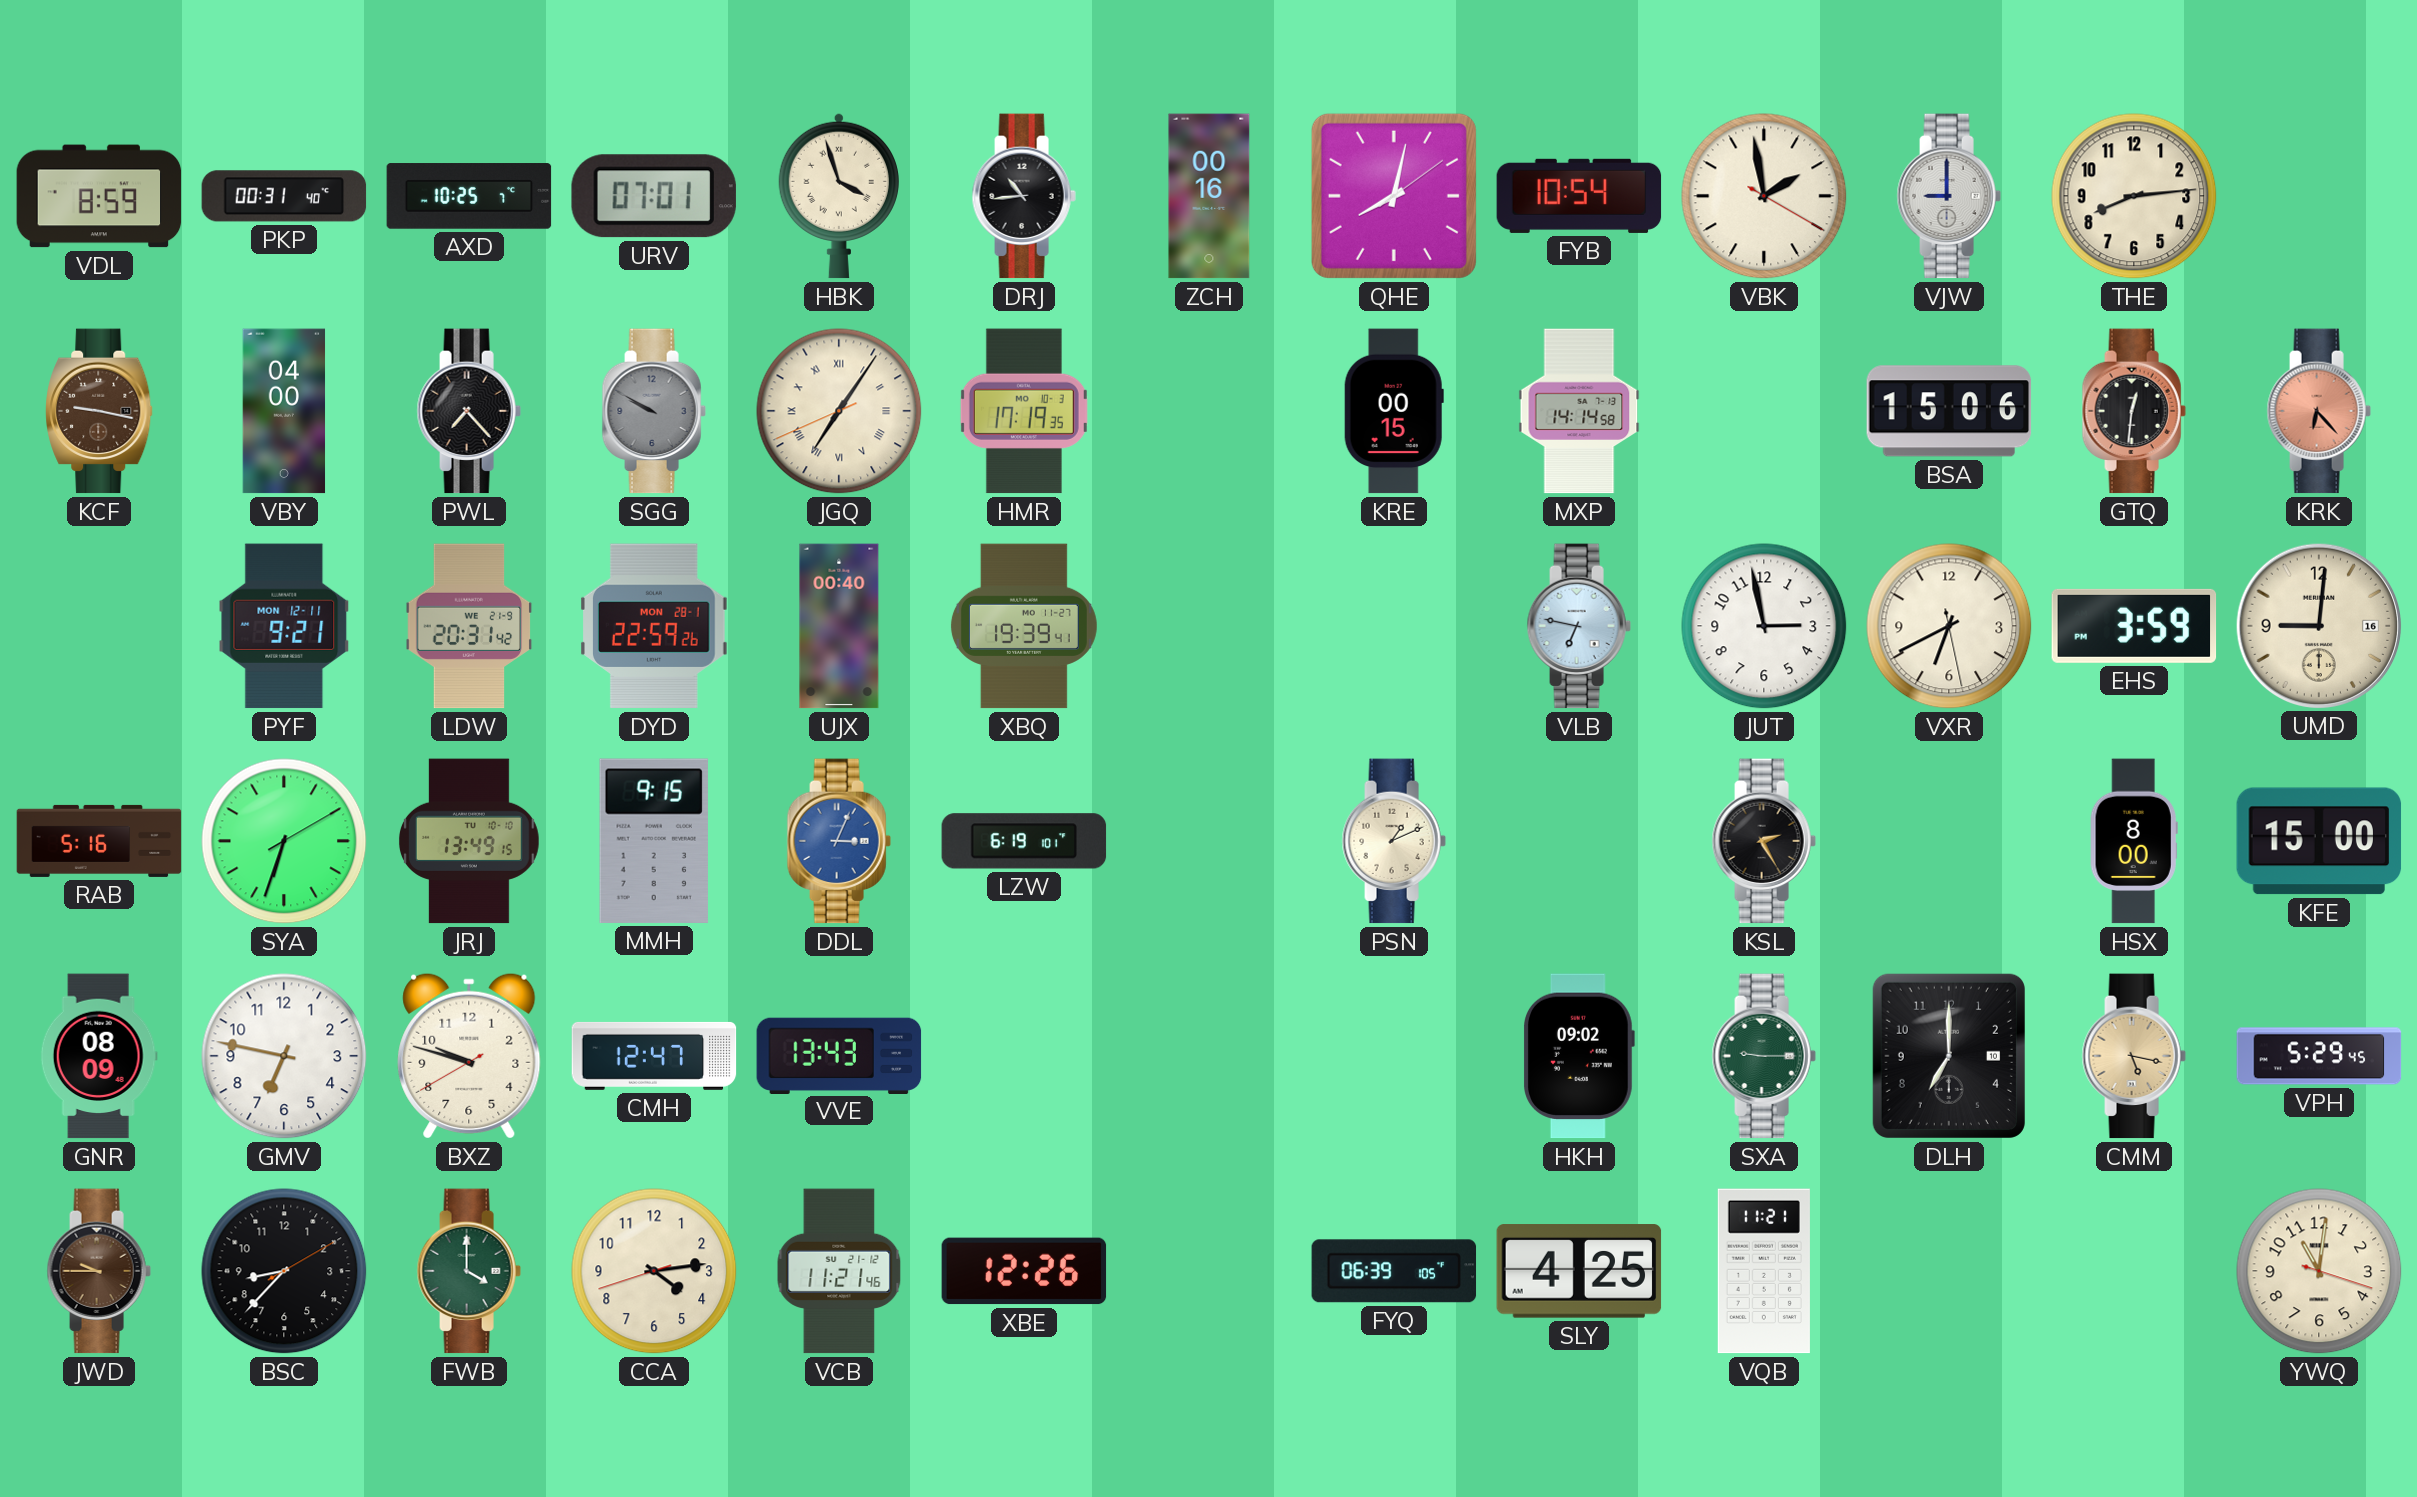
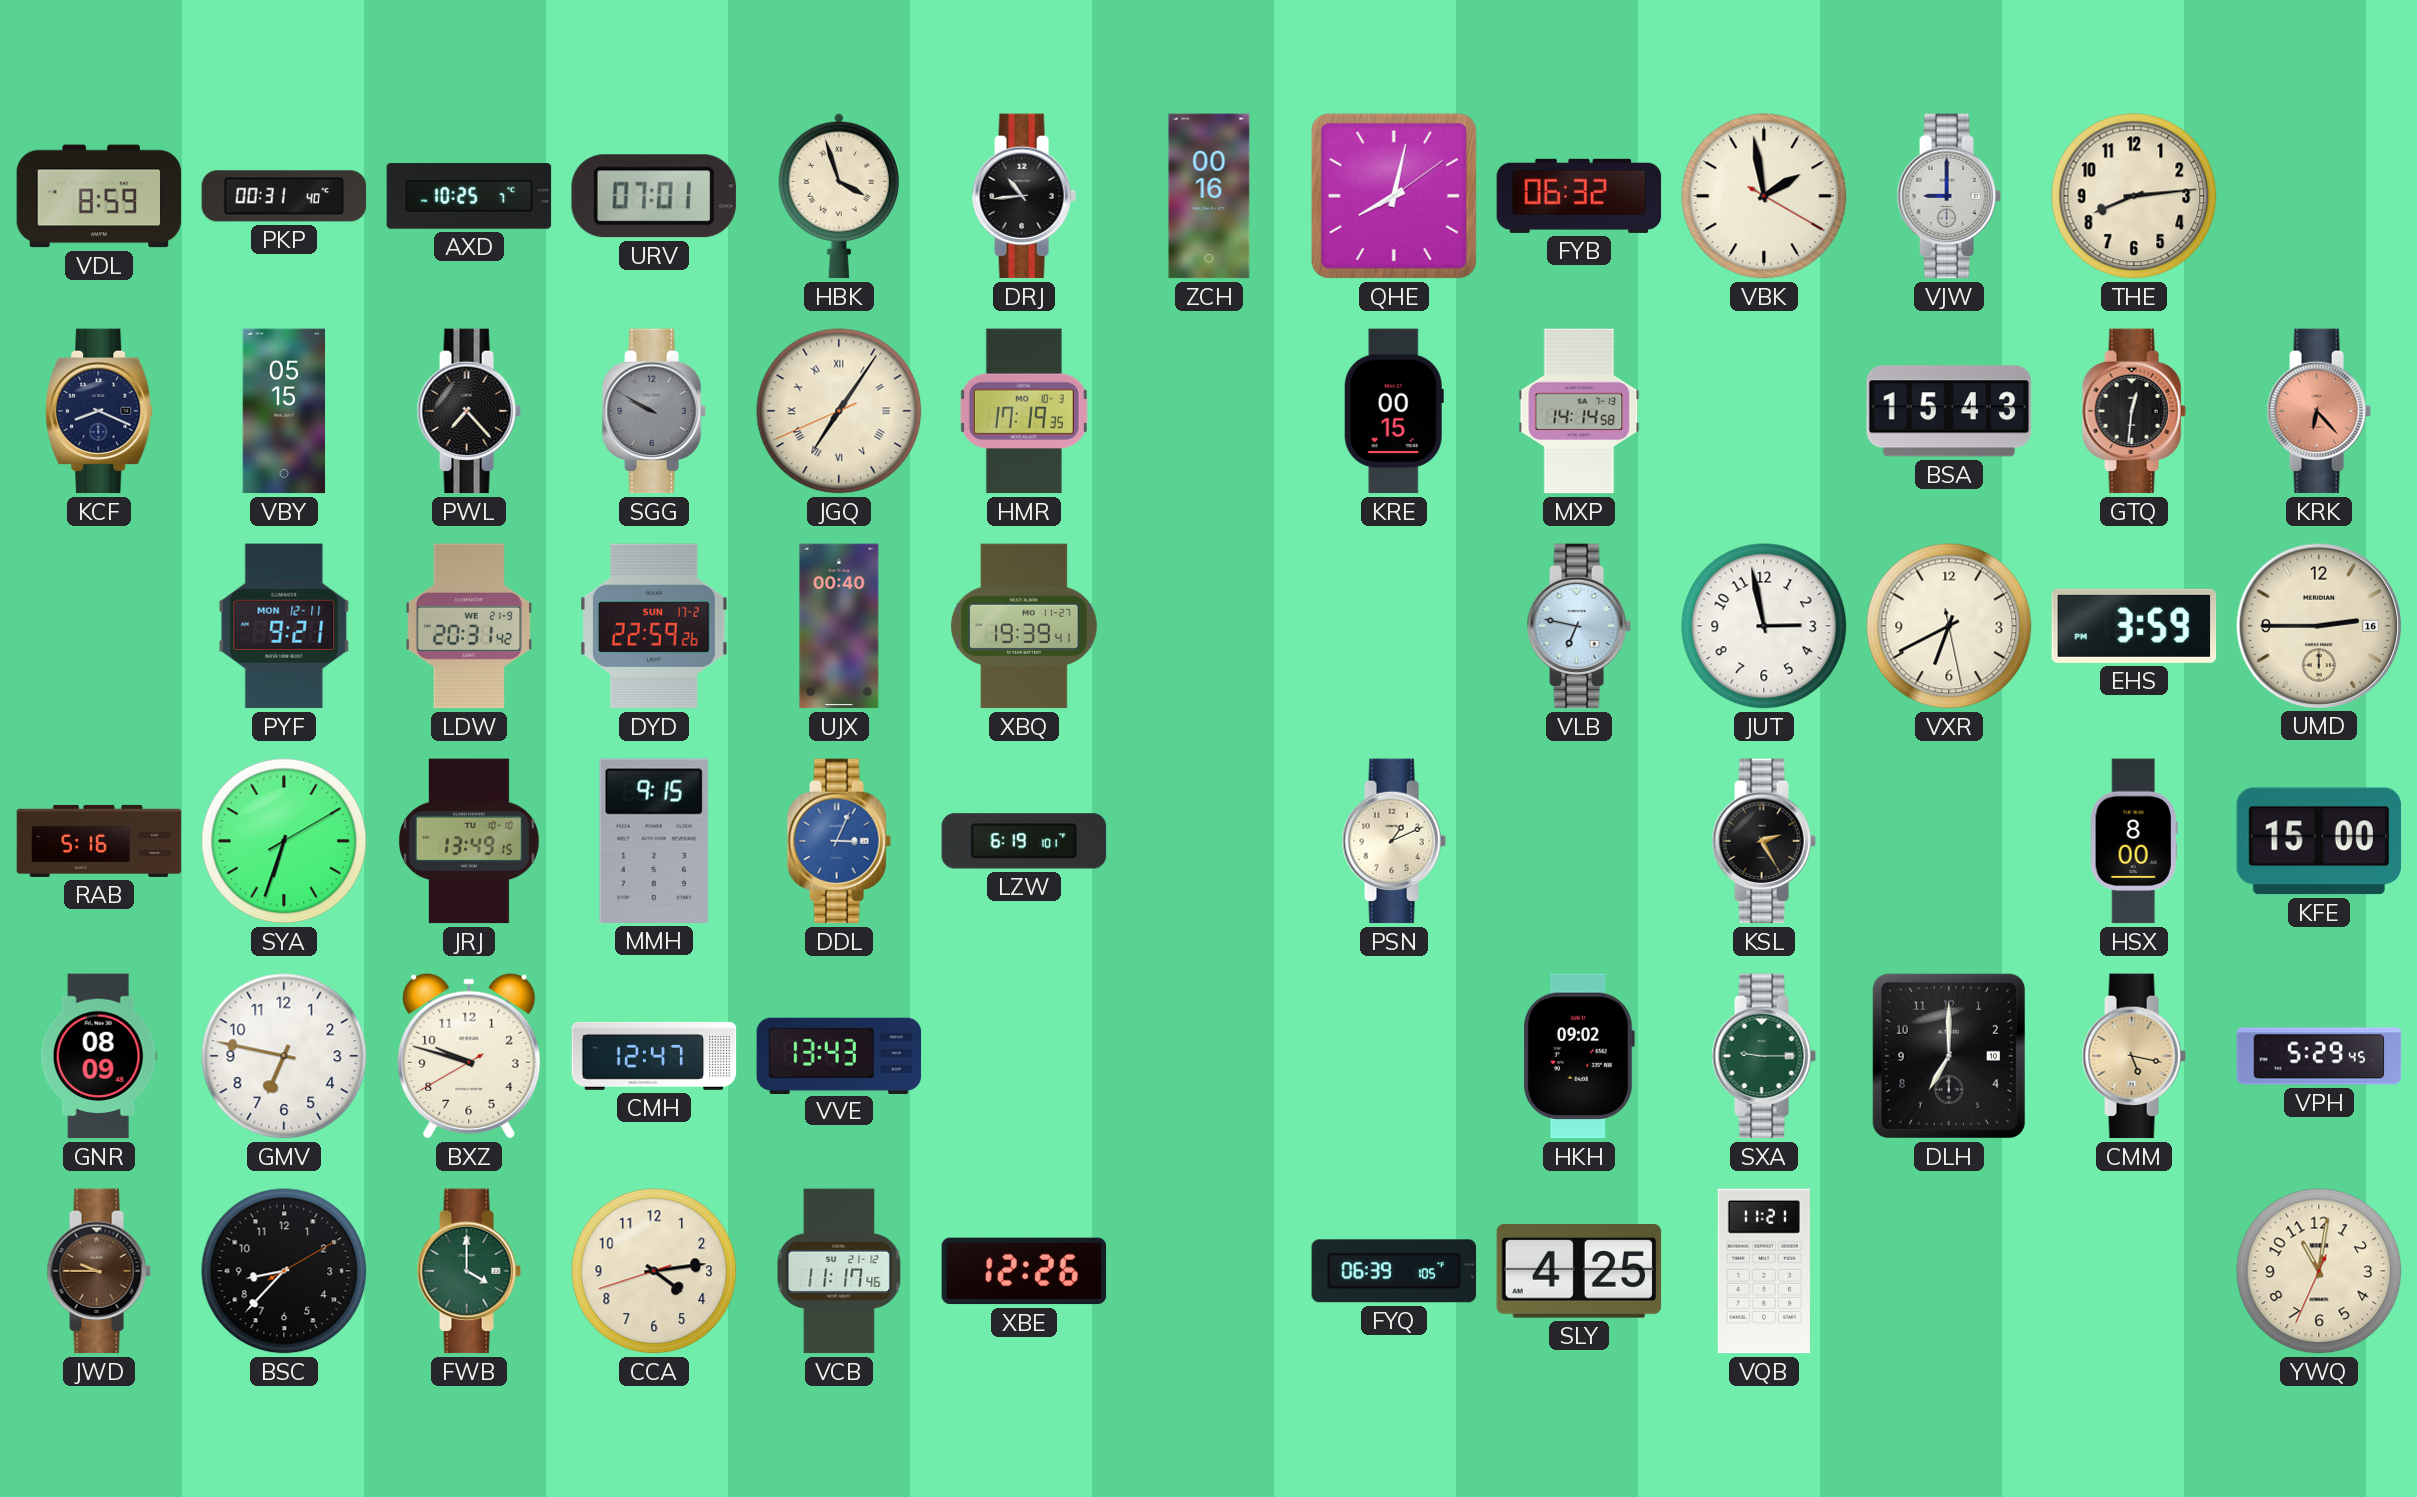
FYB: 10:54 -> 06:32 (1579, 196)
KCF: 9:17 -> 8:19 (99, 411)
KCF dial: brown -> navy (99, 411)
VBY: 04:00 -> 05:15 (284, 411)
BSA: 15:06 -> 15:43 (1949, 411)
DYD date: MON 28-1 -> SUN 17-2 (655, 626)
UMD: 9:01 -> 2:45 (2318, 625)
VCB: 11:21 -> 11:17 (839, 1271)
YWQ: 11:01:18 -> 11:01:34 (2319, 1271)
